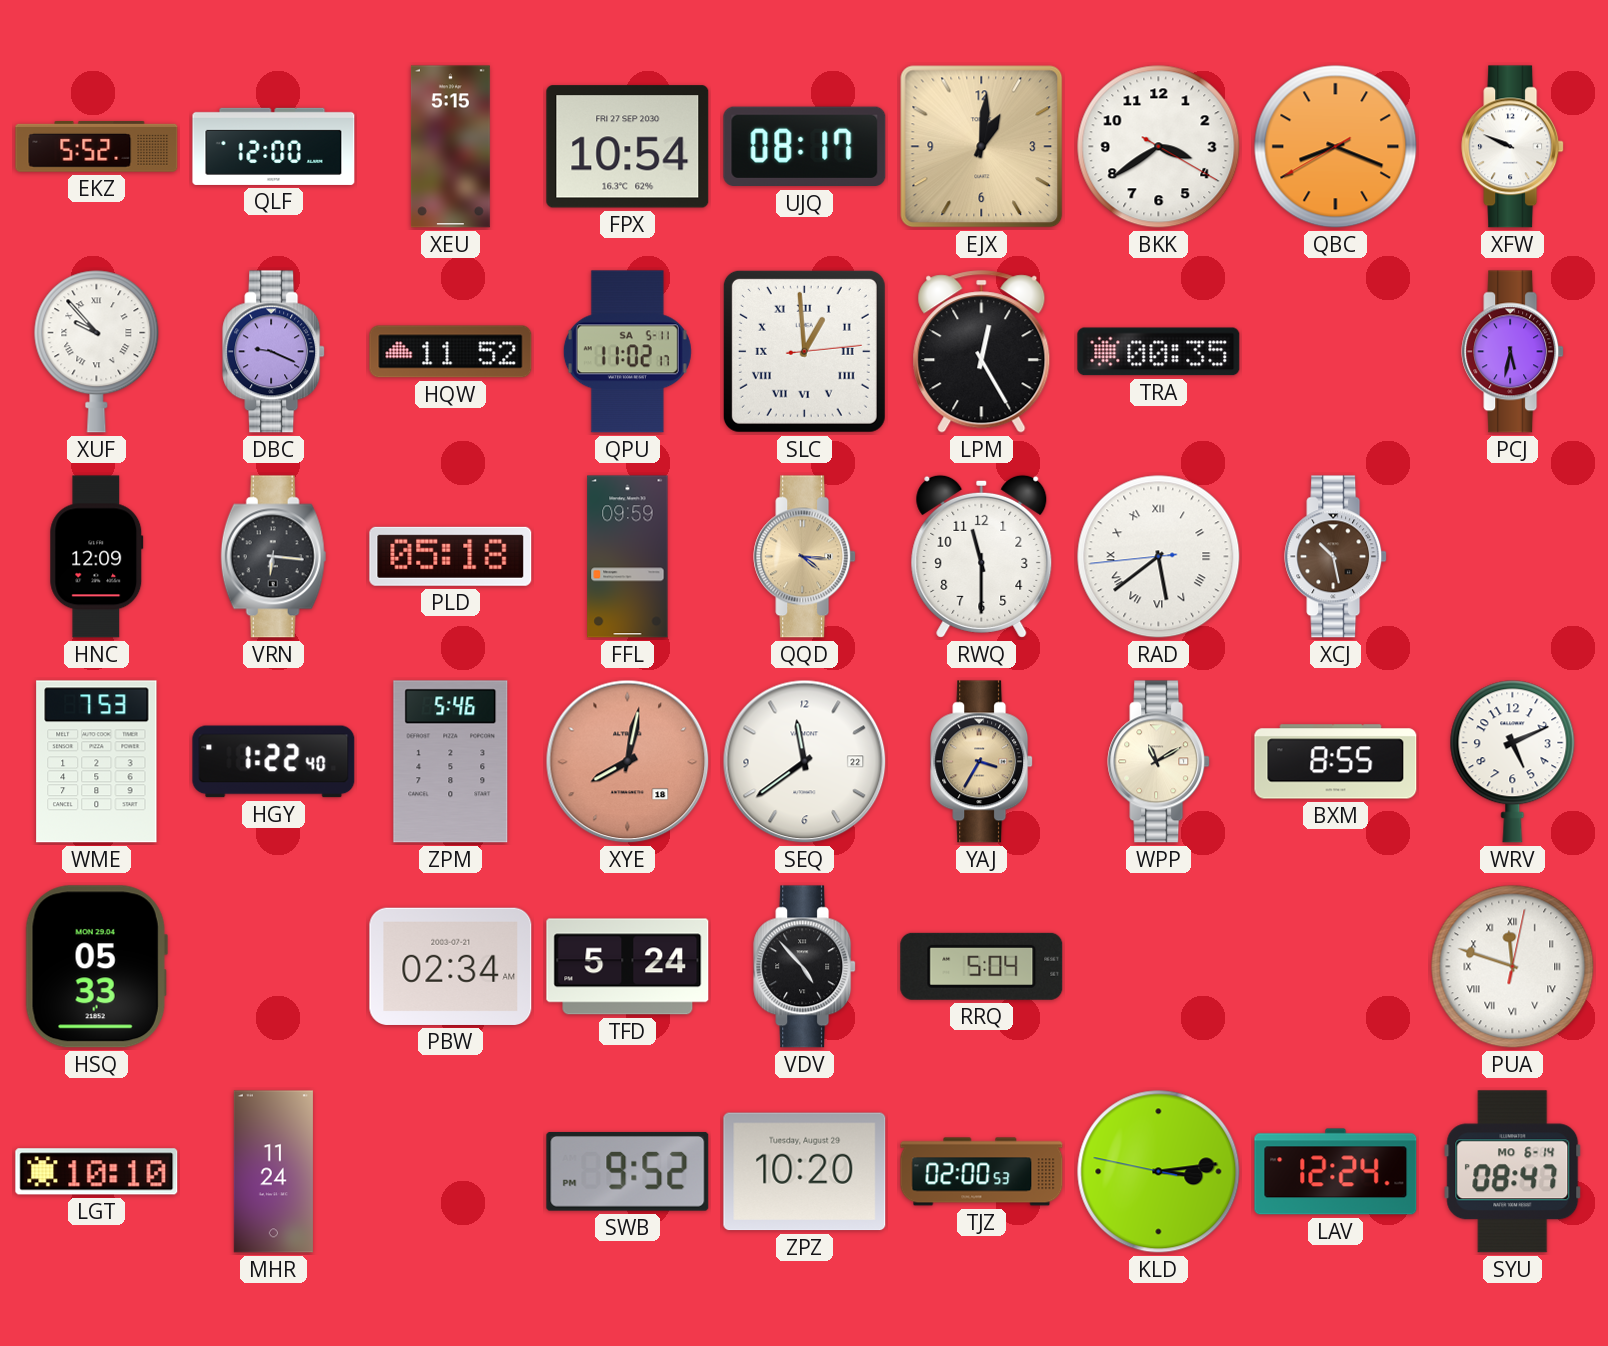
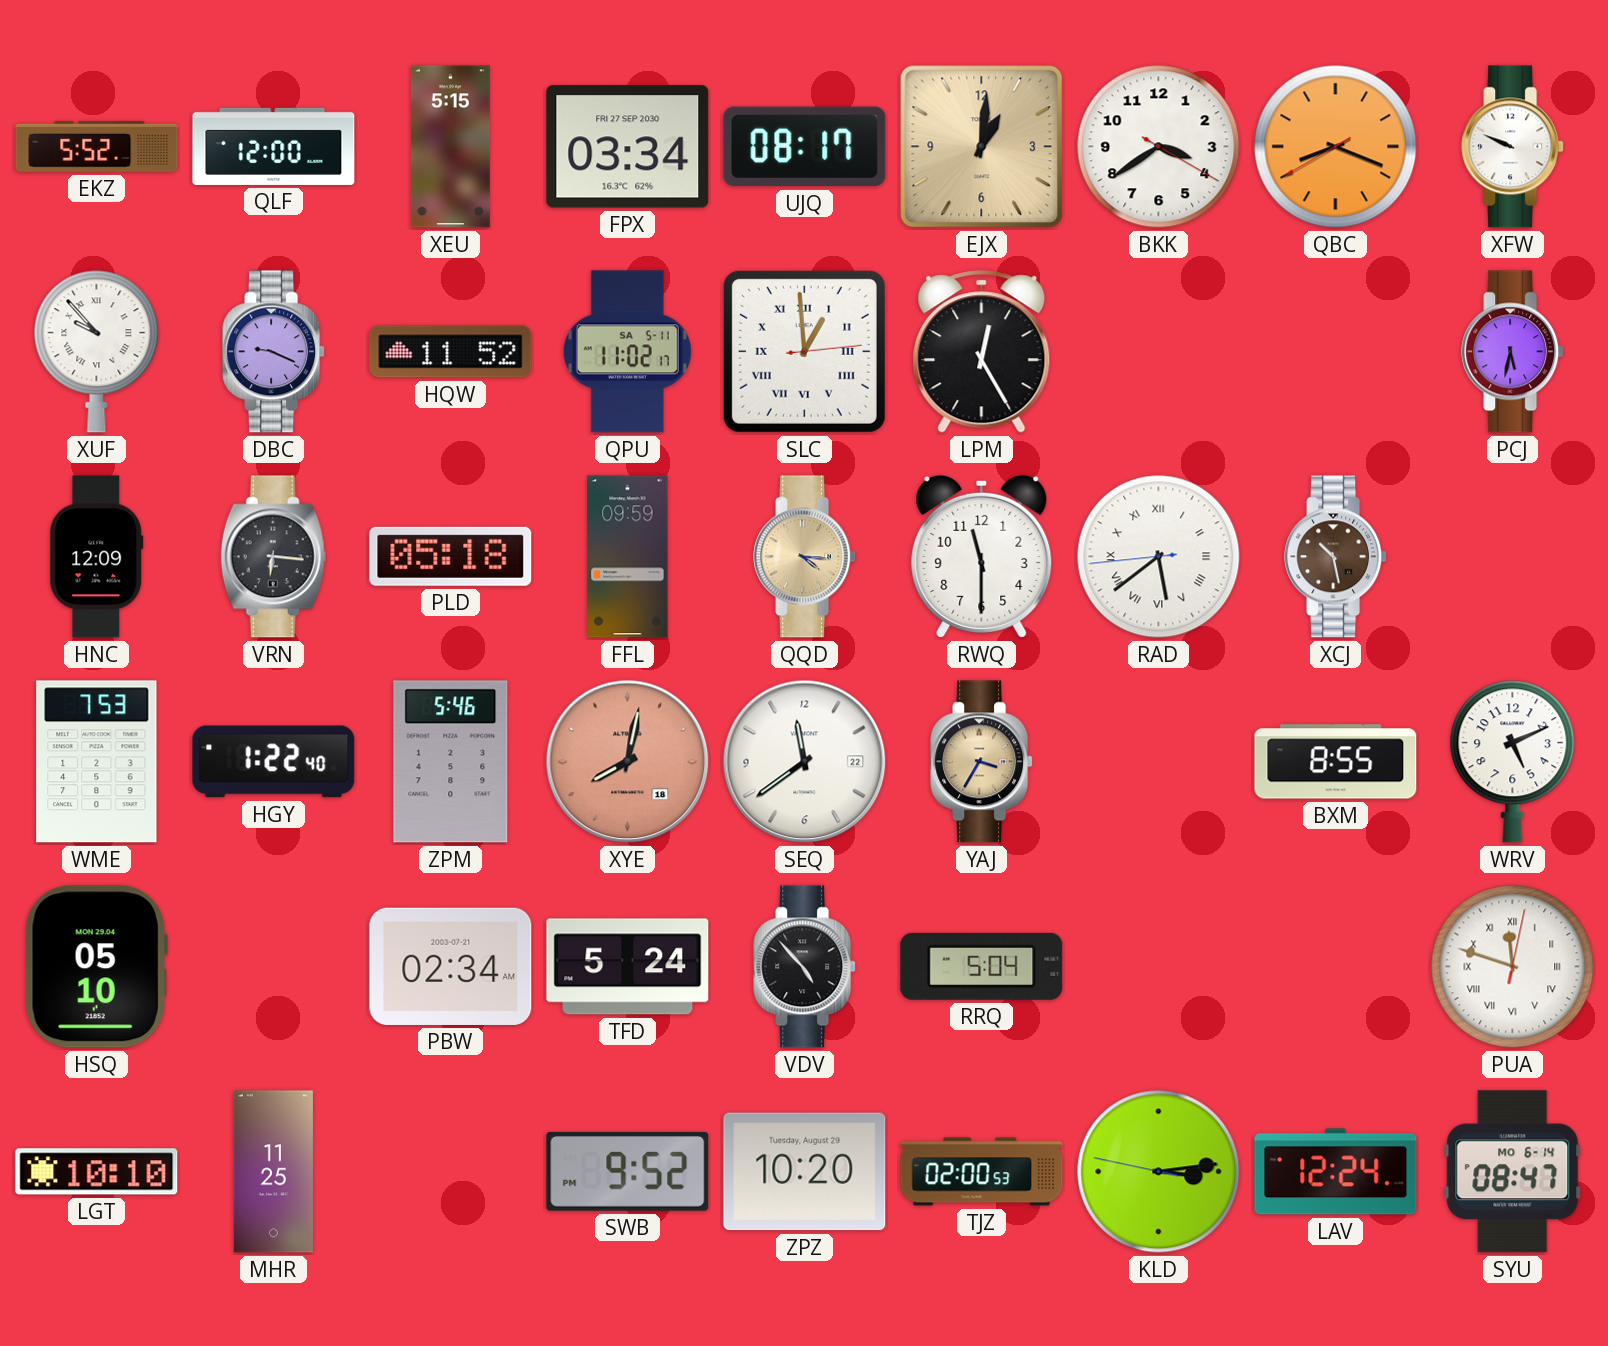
FPX: 10:54 -> 03:34 (628, 147)
TRA: 00:35 -> none (1159, 352)
WPP: 11:10 -> none (1159, 762)
HSQ: 05:33 -> 05:10 (96, 967)
MHR: 11:24 -> 11:25 (273, 1172)
